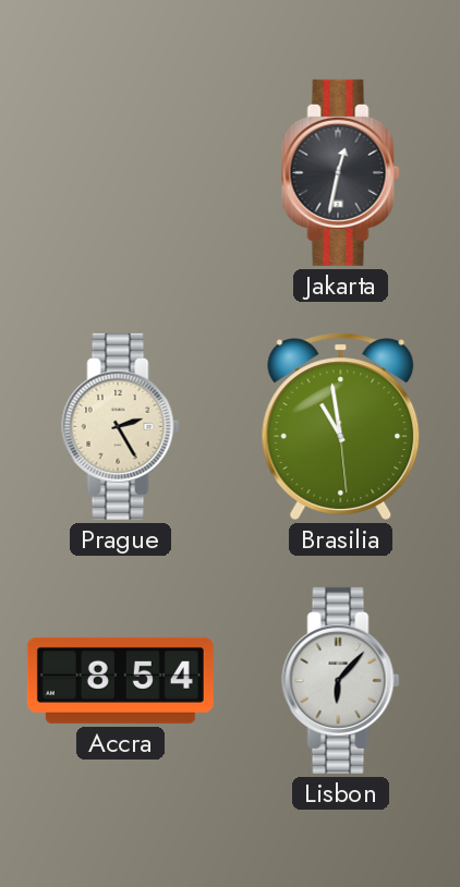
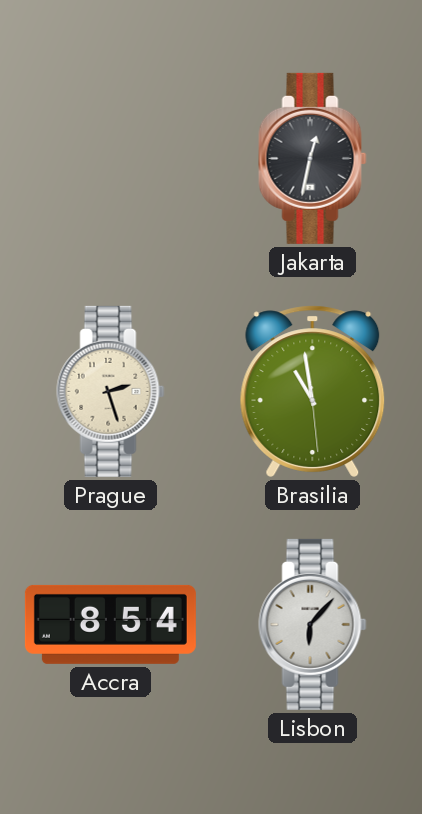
Prague: 2:25 -> 2:27 (111, 391)
